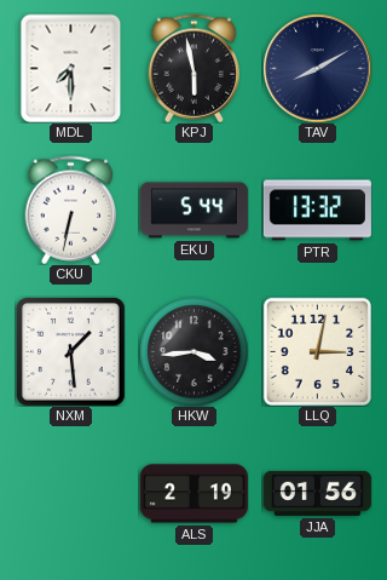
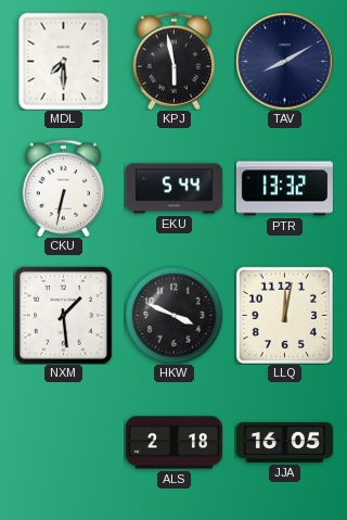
HKW: 3:44 -> 3:49 (173, 315)
LLQ: 3:02 -> 12:02 (284, 315)
ALS: 2:19 -> 2:18 (173, 443)
JJA: 01:56 -> 16:05 (284, 442)
